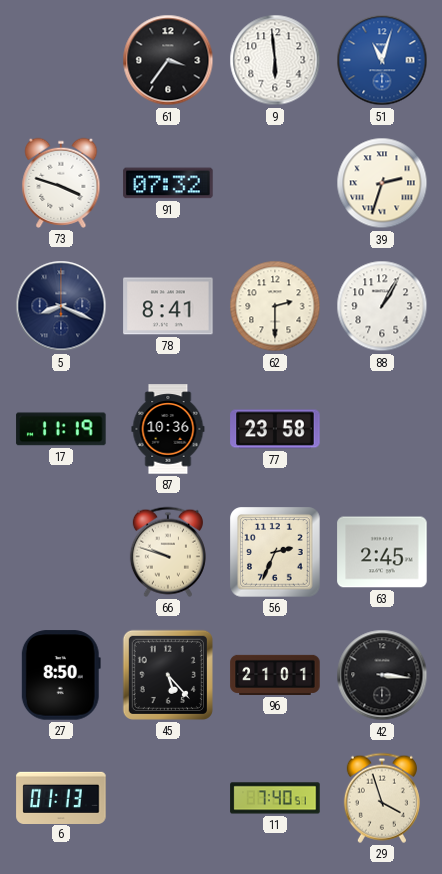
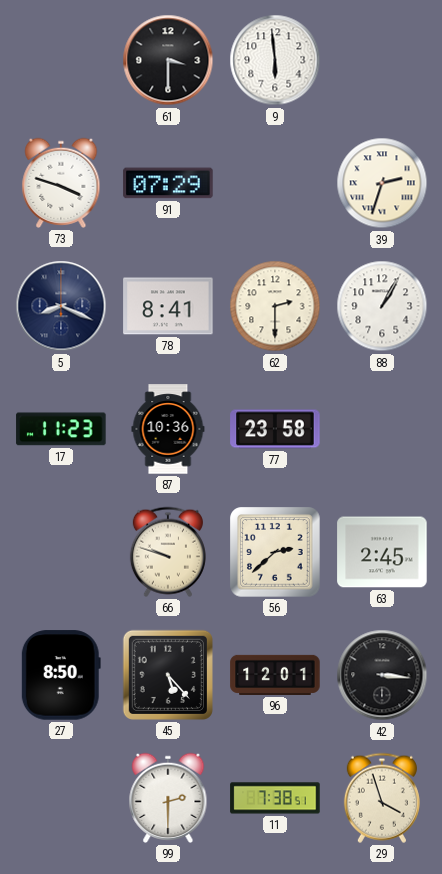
61: 3:36 -> 3:30 (168, 60)
51: 11:03 -> none (382, 60)
91: 07:32 -> 07:29 (168, 183)
17: 11:19 -> 11:23 (61, 429)
56: 2:34 -> 2:38 (275, 552)
96: 21:01 -> 12:01 (275, 675)
6: 01:13 -> none (61, 797)
99: none -> 2:30 (168, 798)
11: 7:40 -> 7:38 (275, 798)
